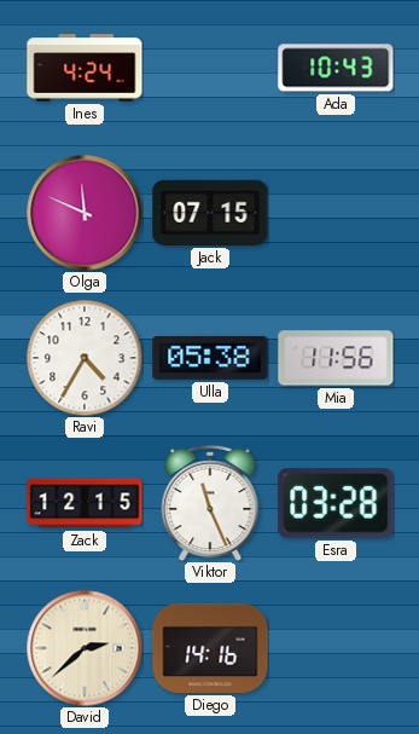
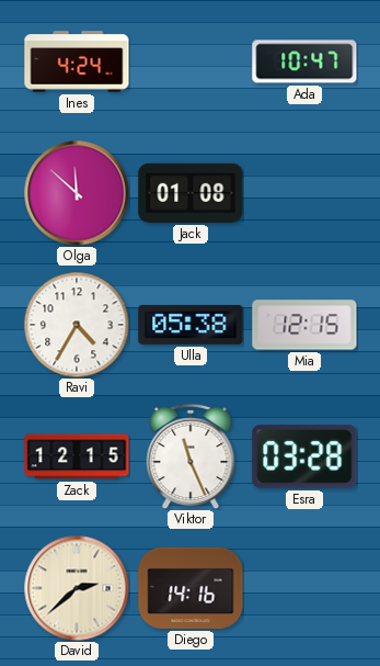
Ada: 10:43 -> 10:47 (304, 61)
Olga: 11:49 -> 11:52 (77, 193)
Jack: 07:15 -> 01:08 (191, 193)
Mia: 11:56 -> 12:15 (304, 325)
